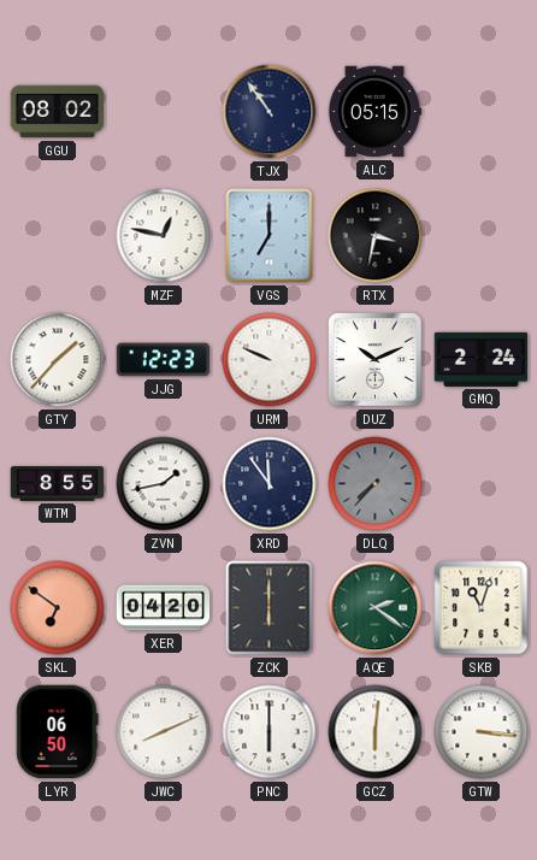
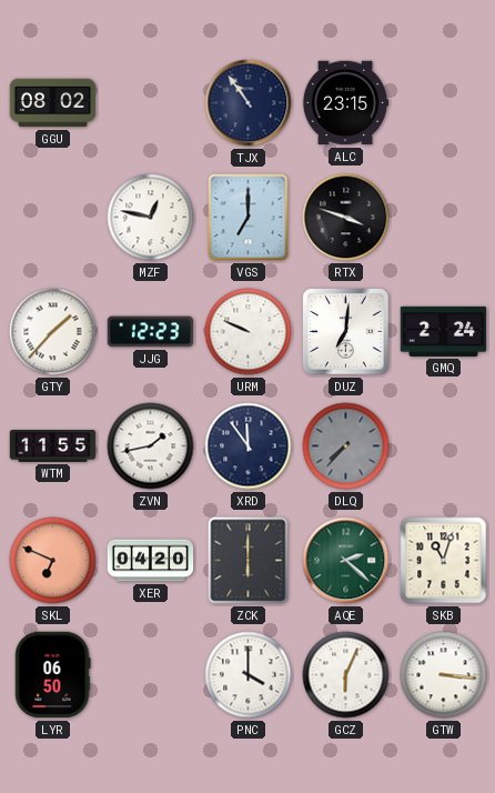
ALC: 05:15 -> 23:15 (345, 103)
RTX: 3:32 -> 3:48 (346, 218)
DUZ: 10:11 -> 7:01 (346, 332)
WTM: 8:55 -> 11:55 (53, 446)
SKL: 6:51 -> 6:49 (53, 561)
AQE: 2:21 -> 2:22 (346, 561)
JWC: 8:11 -> none (164, 732)
PNC: 6:00 -> 4:00 (249, 675)
GCZ: 6:01 -> 6:04 (346, 675)
